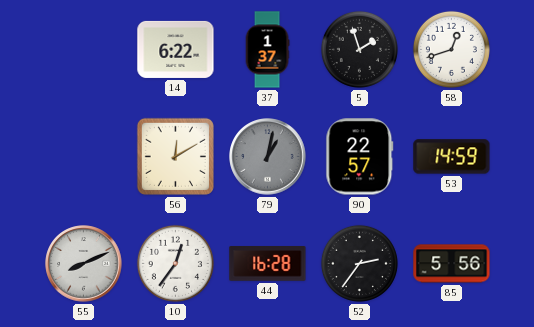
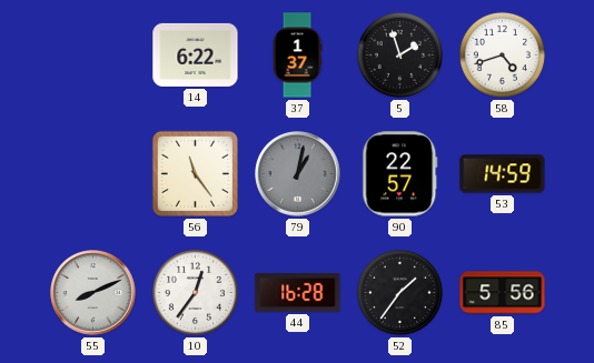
58: 12:42 -> 4:42 (502, 54)
56: 12:10 -> 11:24 (195, 173)
52: 2:36 -> 1:36 (399, 292)
